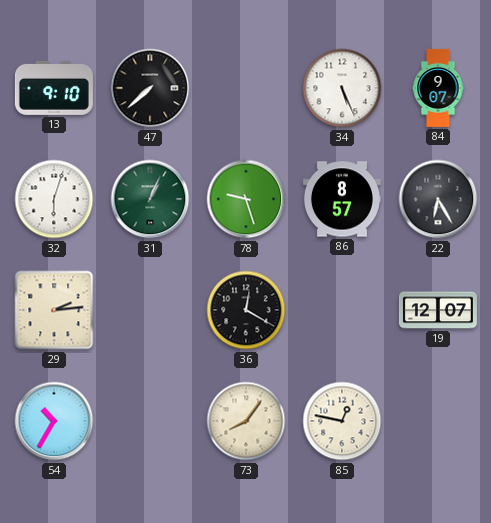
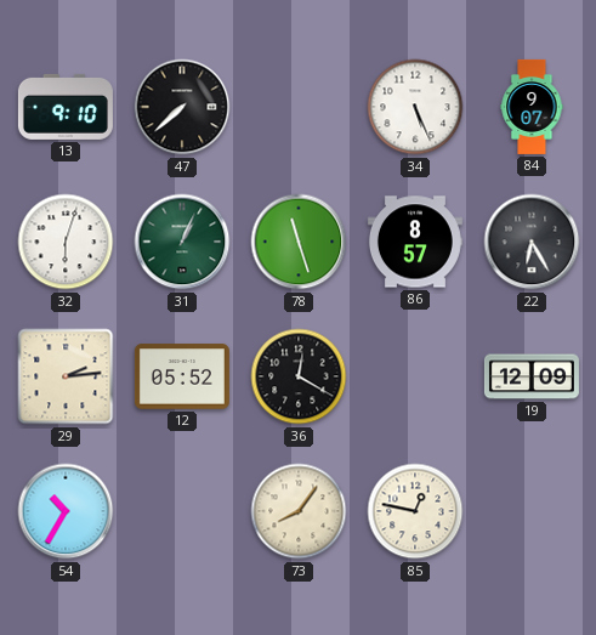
78: 9:27 -> 11:27 (299, 242)
12: none -> 05:52 (182, 376)
19: 12:07 -> 12:09 (532, 376)
